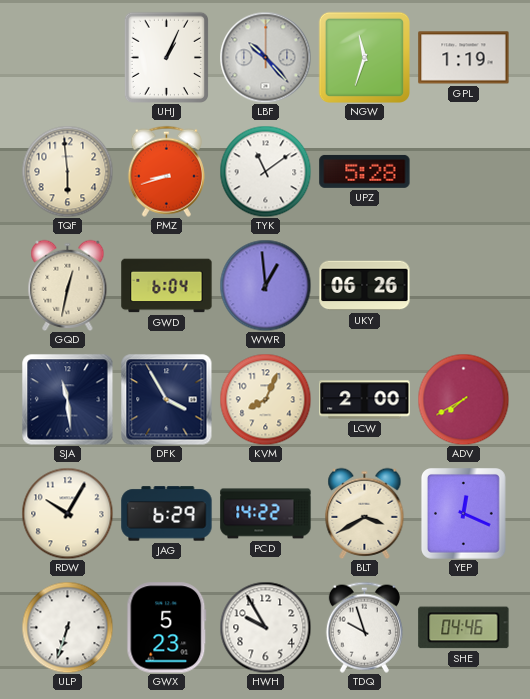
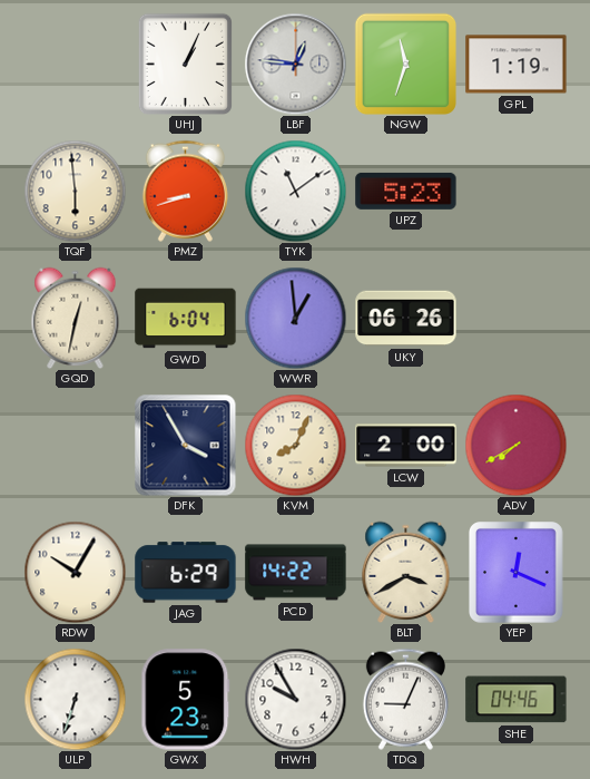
LBF: 10:23 -> 12:46 (295, 64)
UPZ: 5:28 -> 5:23 (406, 191)
SJA: 11:29 -> none (67, 399)
TDQ: 9:57 -> 9:04 (405, 699)
